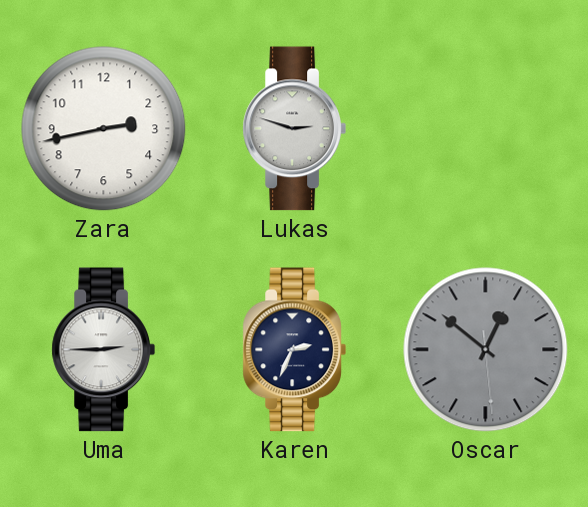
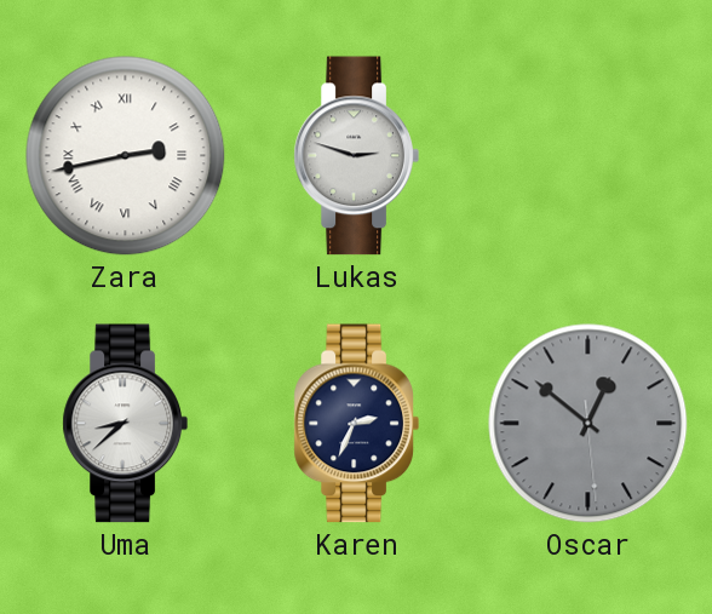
Zara numerals: Arabic -> Roman (126, 156)
Uma: 2:45 -> 8:38 (125, 424)
